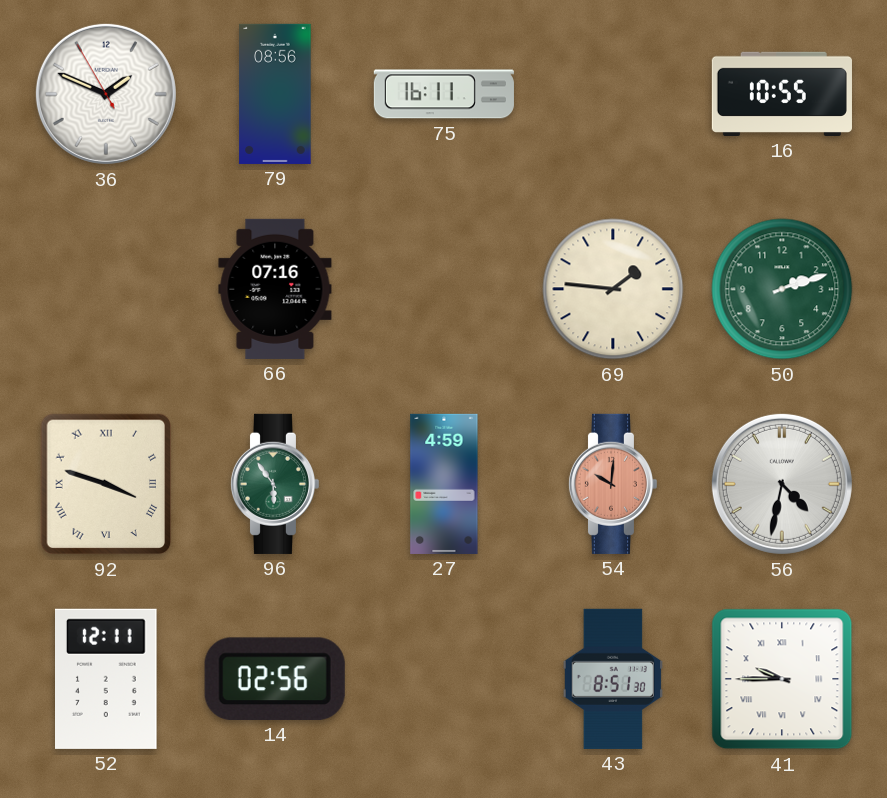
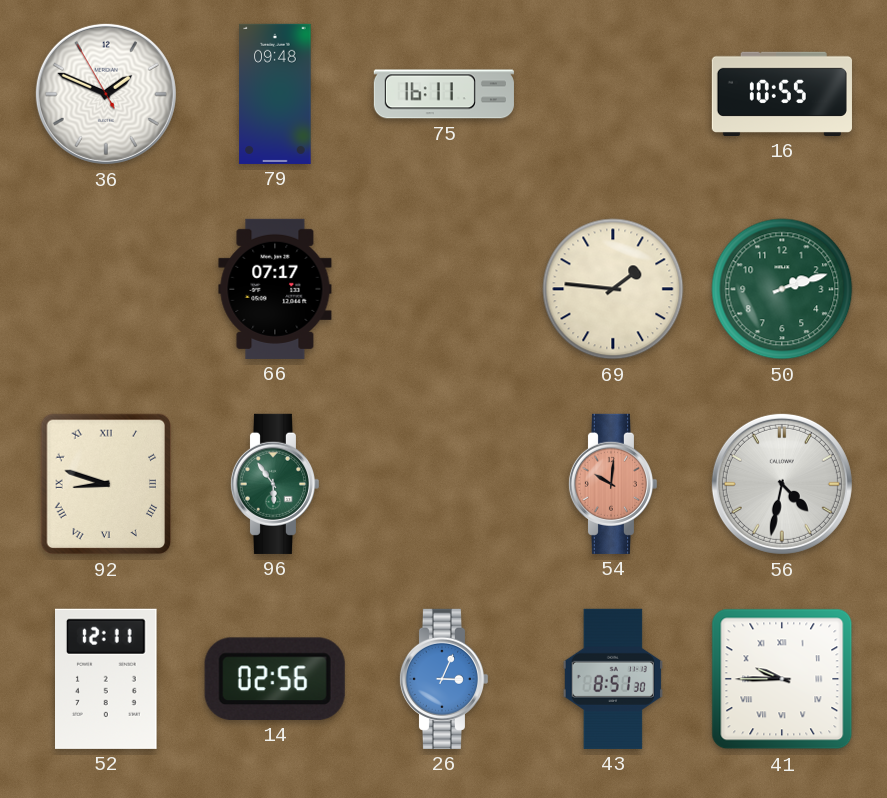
79: 08:56 -> 09:48 (275, 94)
66: 07:16 -> 07:17 (275, 289)
92: 3:48 -> 8:48 (106, 484)
27: 4:59 -> none (444, 484)
26: none -> 3:04 (443, 679)
